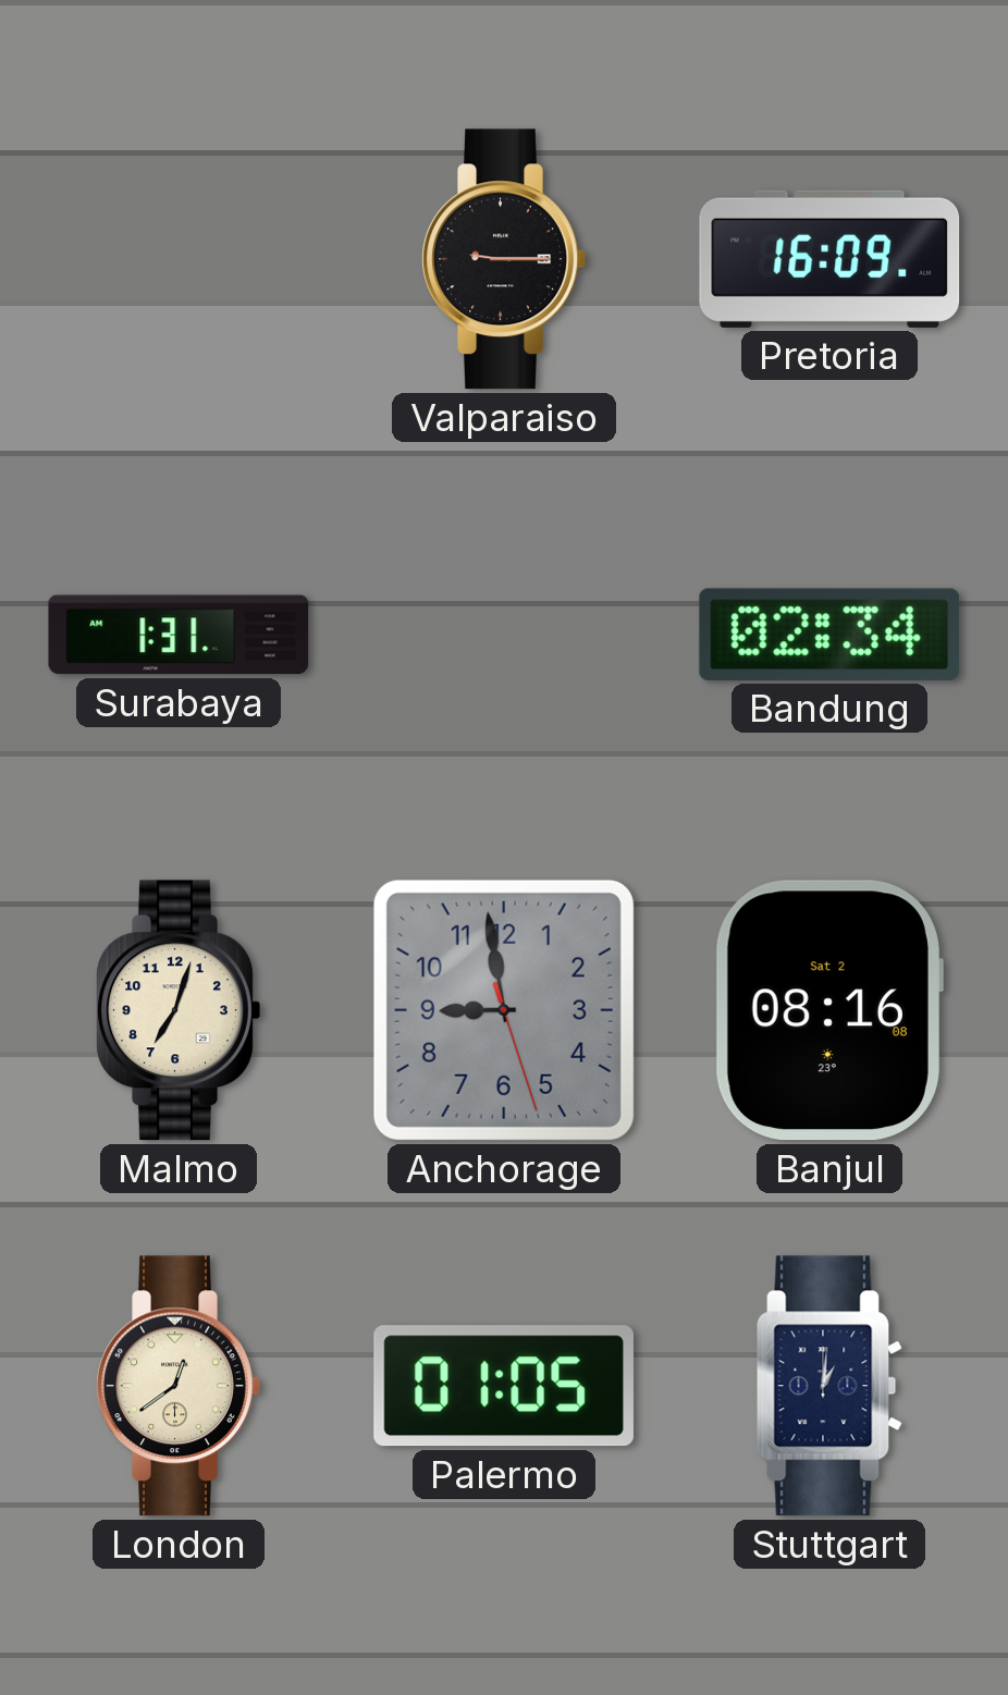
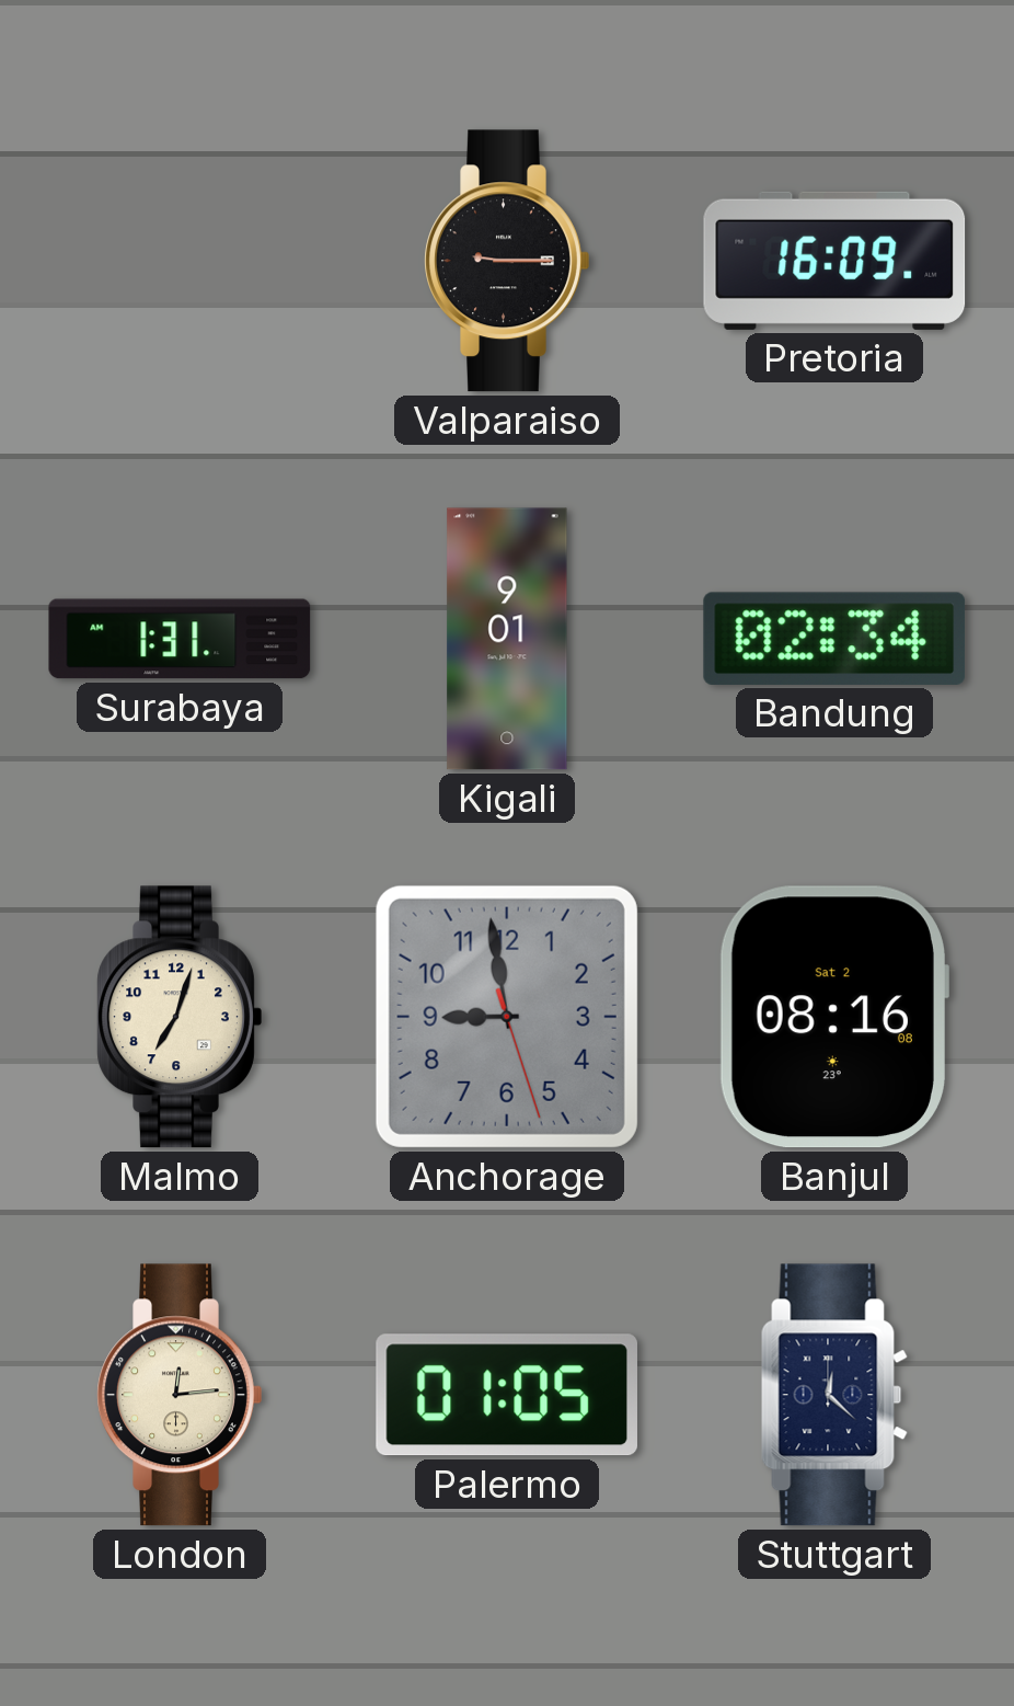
Kigali: none -> 9:01 (507, 639)
London: 12:39 -> 12:14 (180, 1395)
Stuttgart: 1:01 -> 12:22 (834, 1395)
